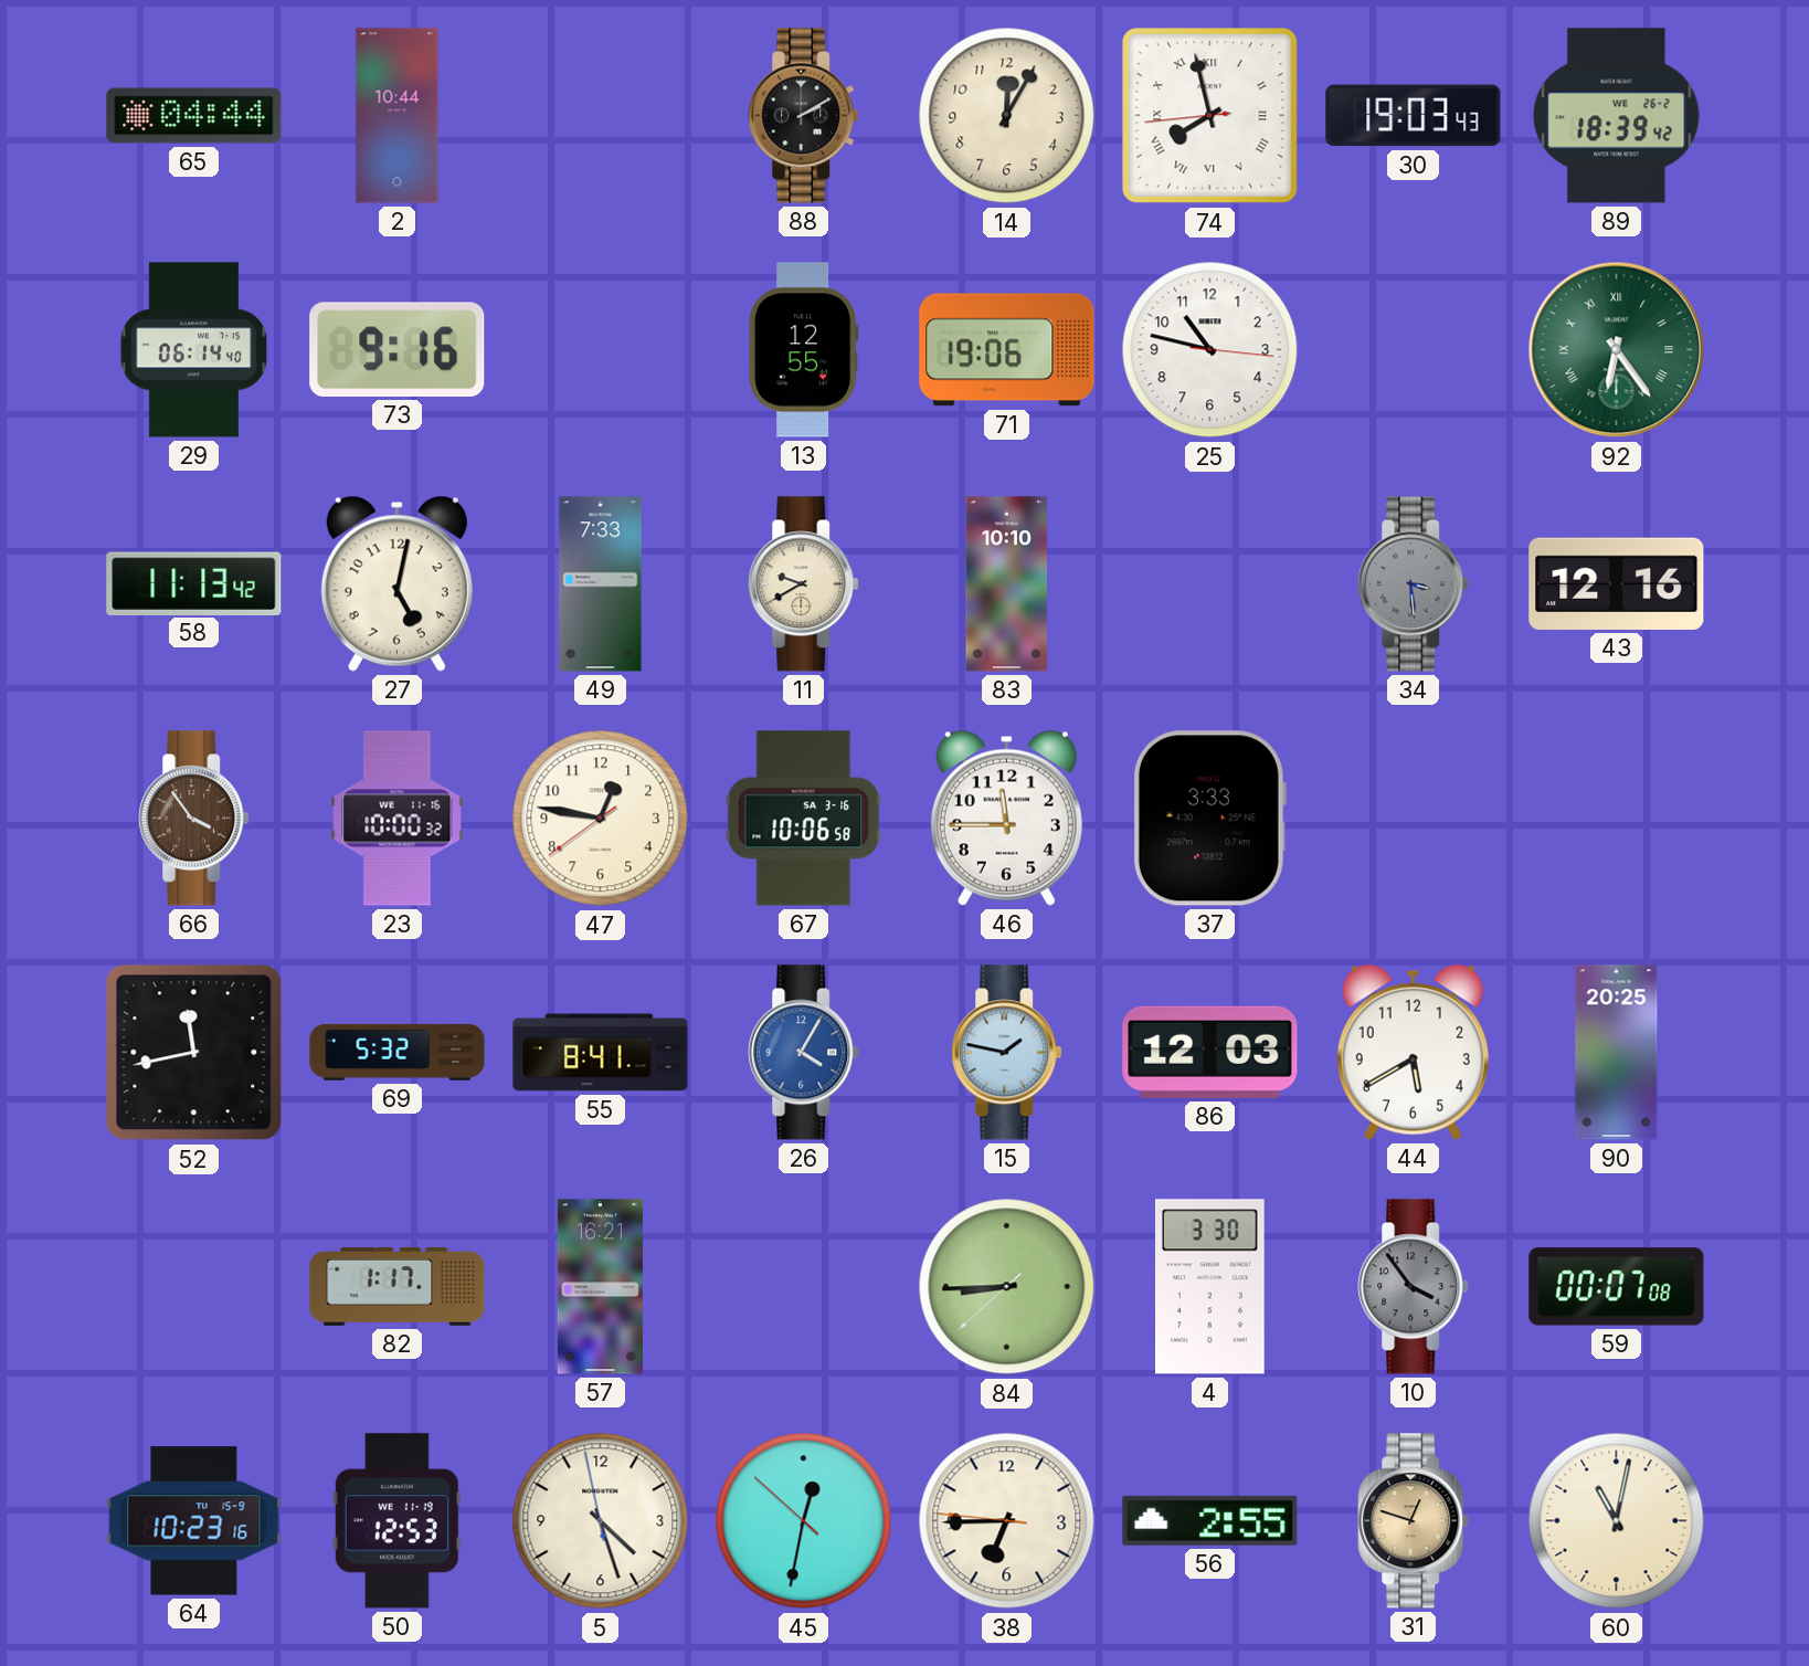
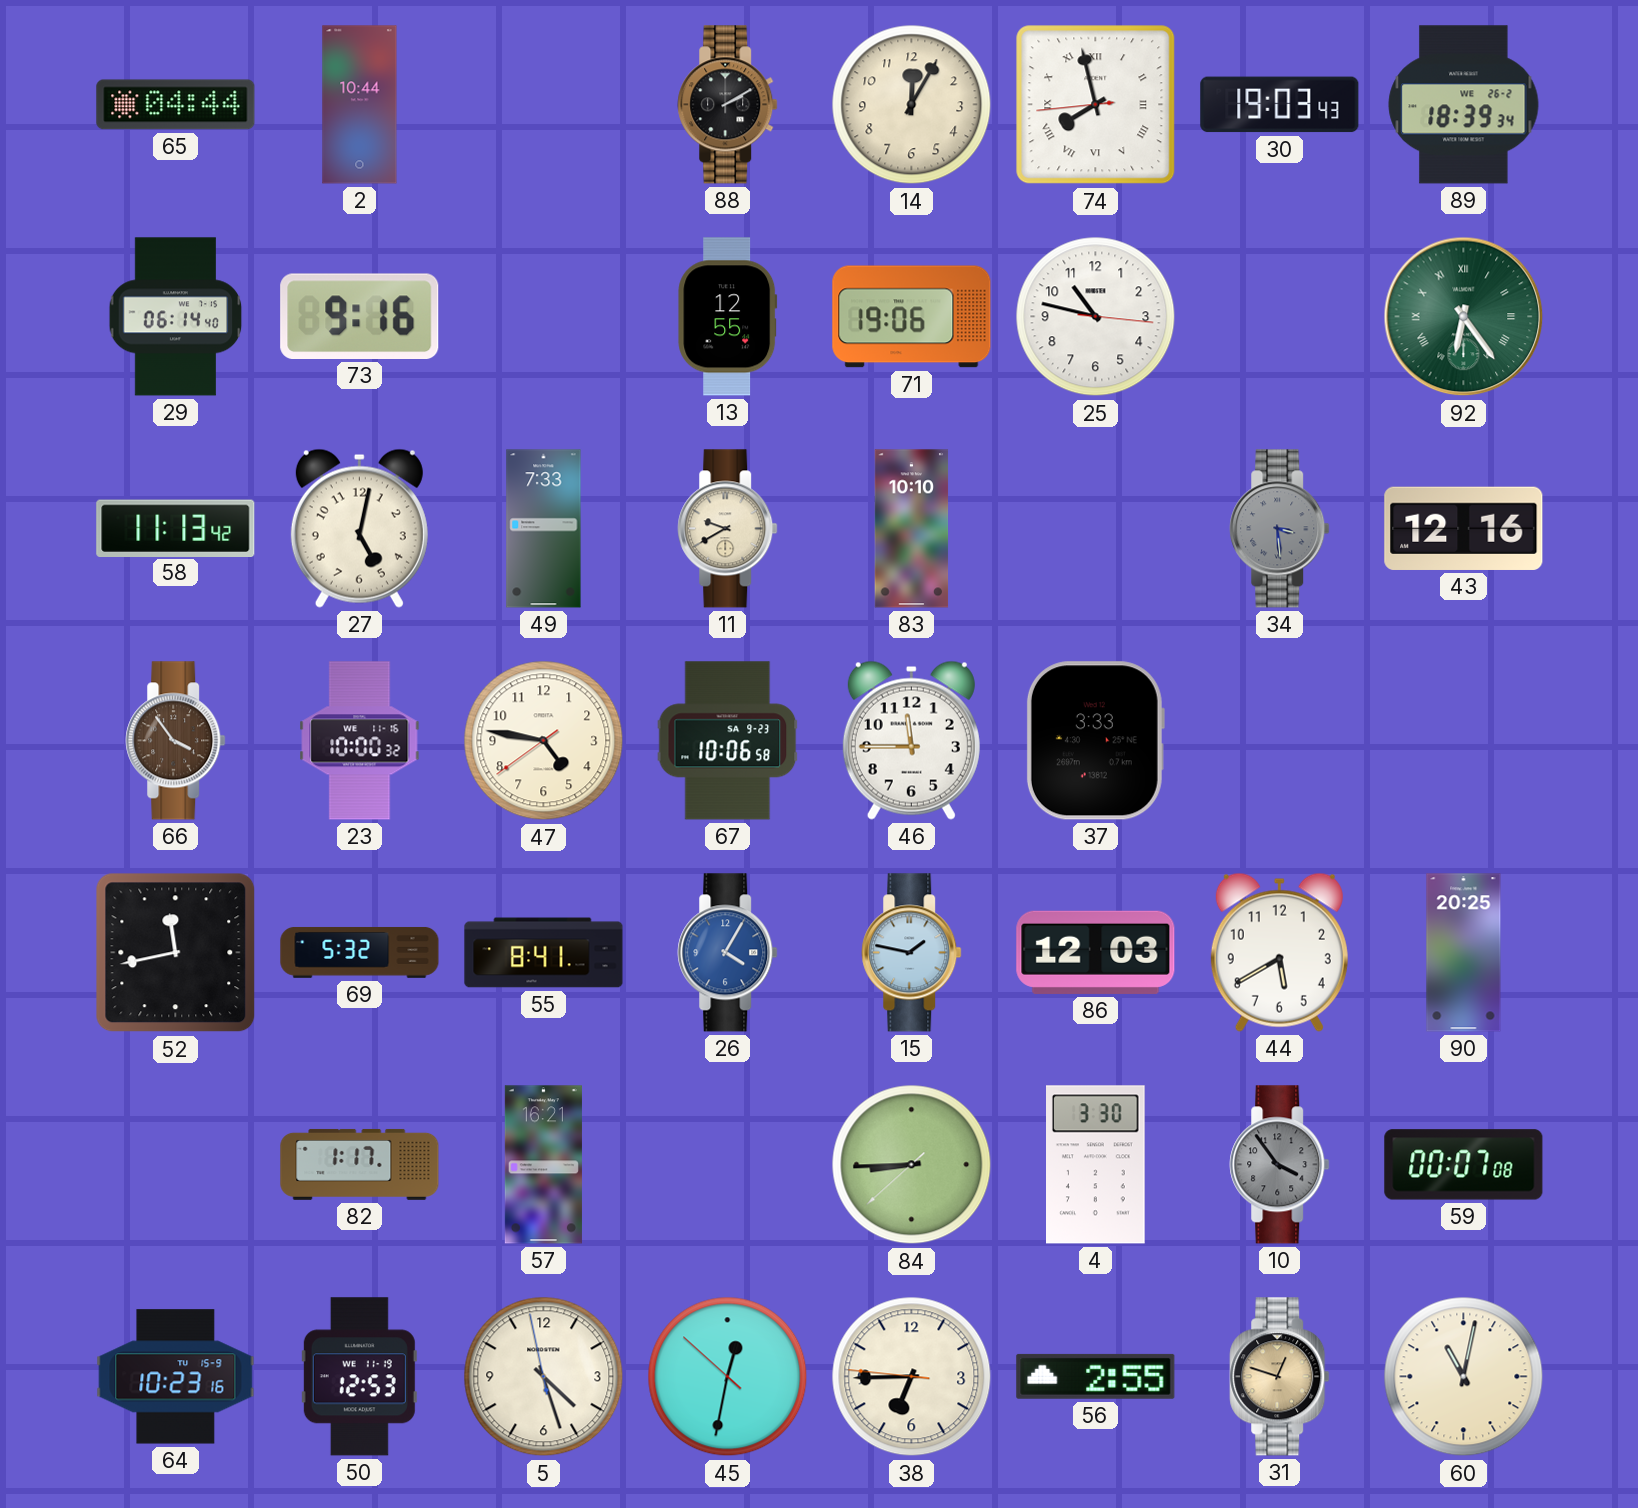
89: 18:39:42 -> 18:39:34 (1464, 105)
47: 12:46 -> 4:46 (544, 741)
67 date: SA 3-16 -> SA 9-23 (728, 741)
